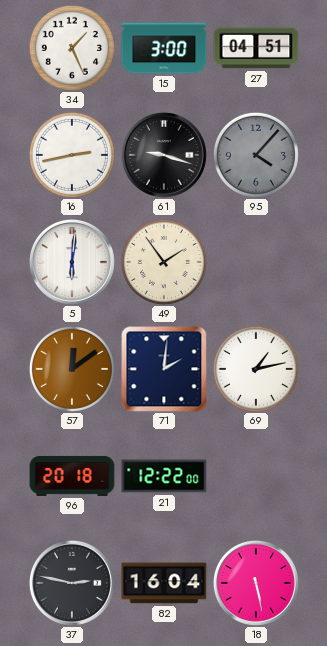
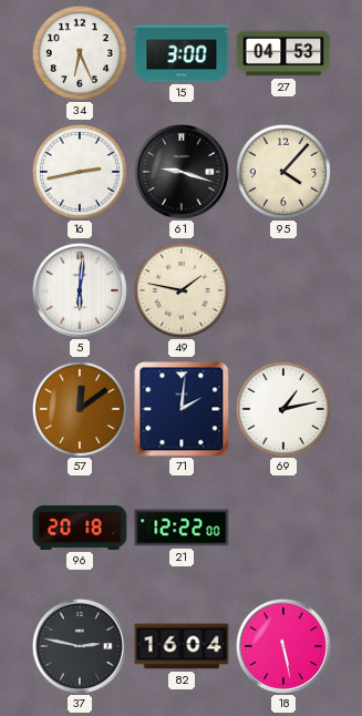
34: 1:26 -> 6:26 (80, 53)
27: 04:51 -> 04:53 (283, 53)
95 dial: grey -> cream (283, 172)
49: 1:54 -> 1:47 (182, 290)
